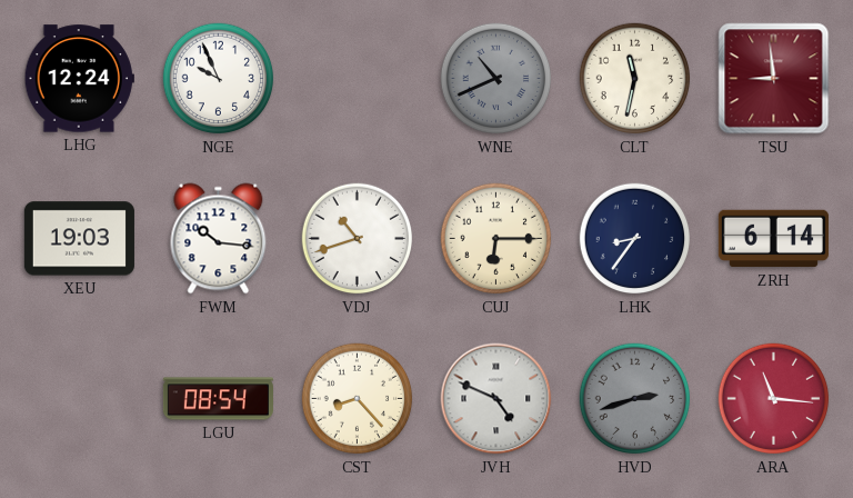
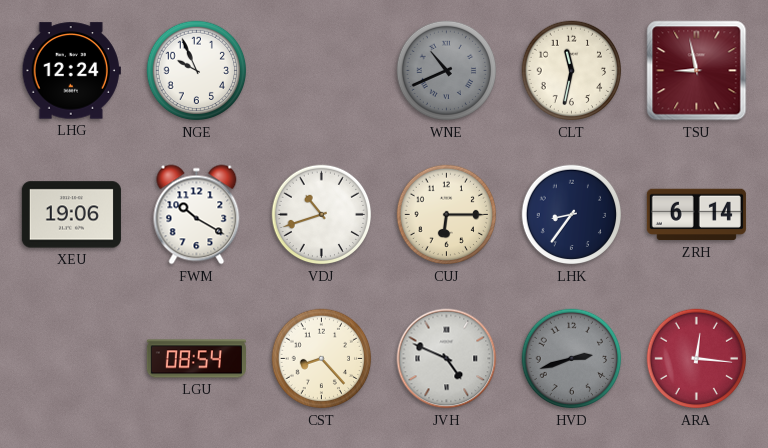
TSU: 8:59 -> 8:58 (697, 71)
XEU: 19:03 -> 19:06 (71, 215)
FWM: 10:16 -> 10:20 (197, 215)
ARA: 11:16 -> 12:16 (697, 359)
